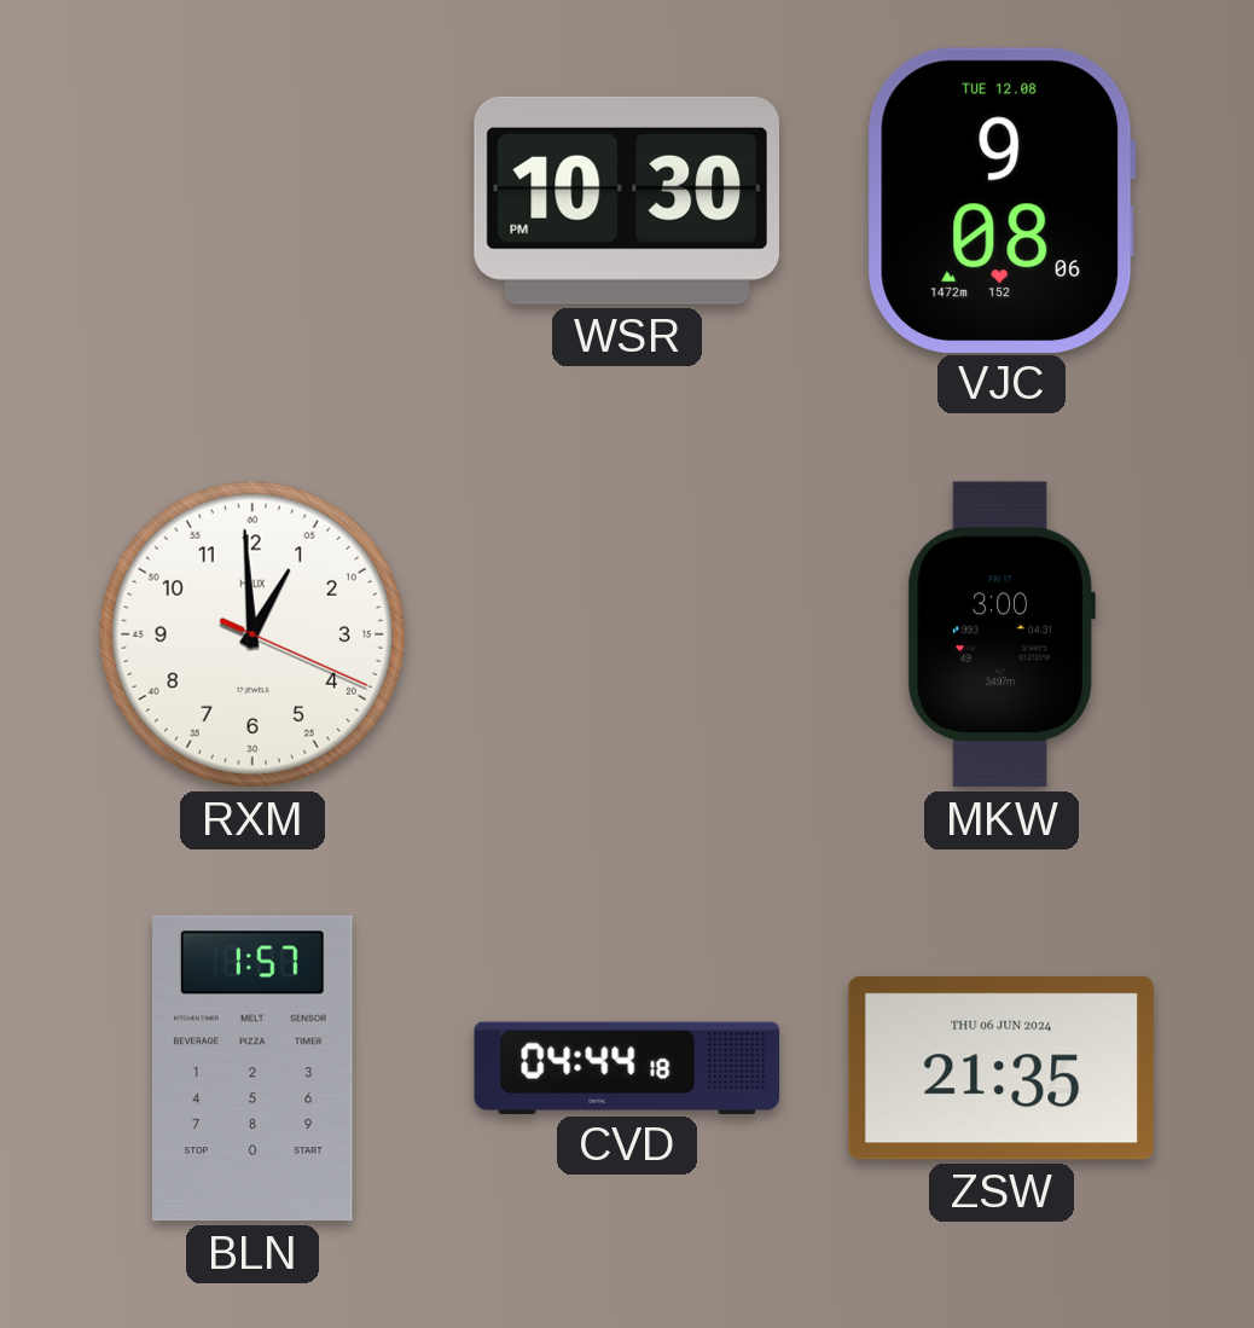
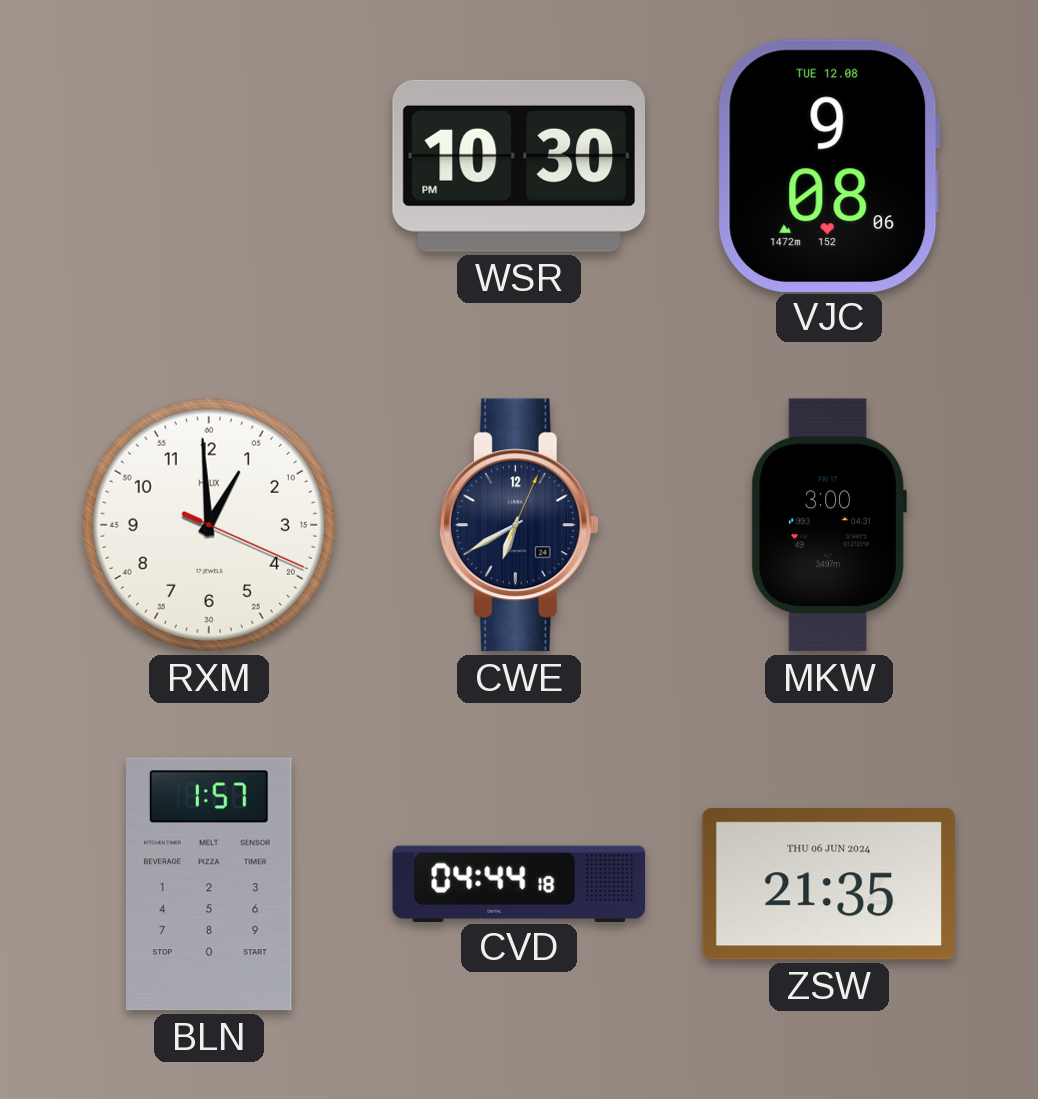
CWE: none -> 6:40 (519, 525)
